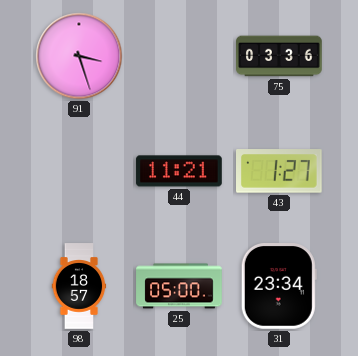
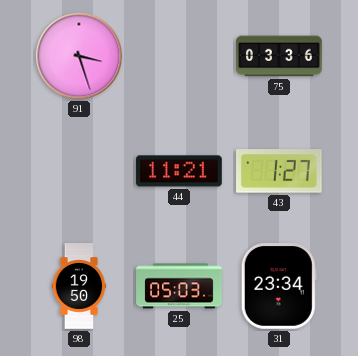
98: 18:57 -> 19:50 (79, 286)
25: 05:00 -> 05:03 (179, 286)
